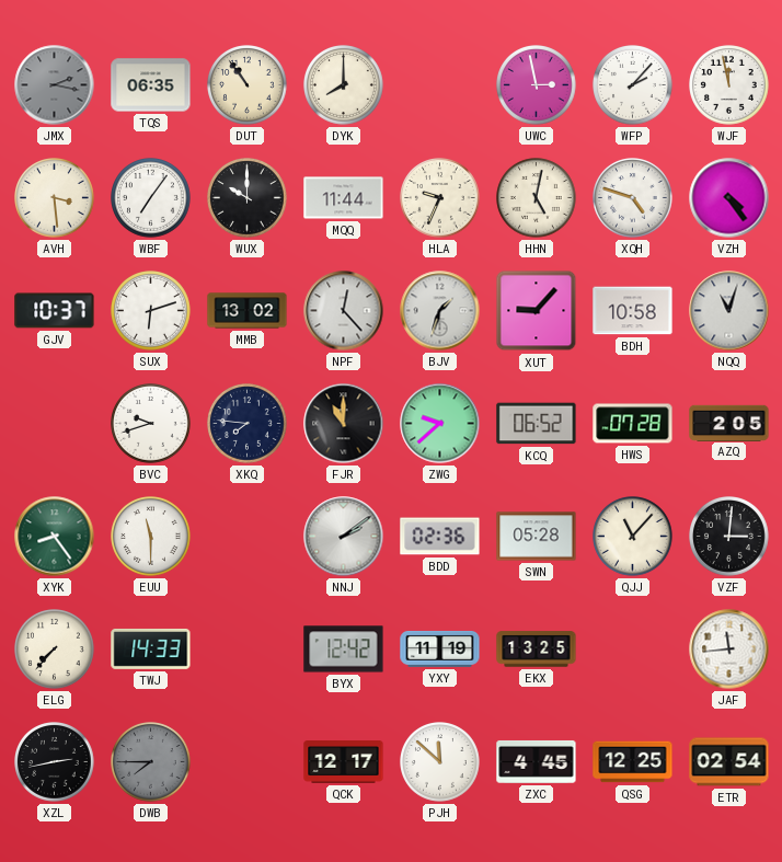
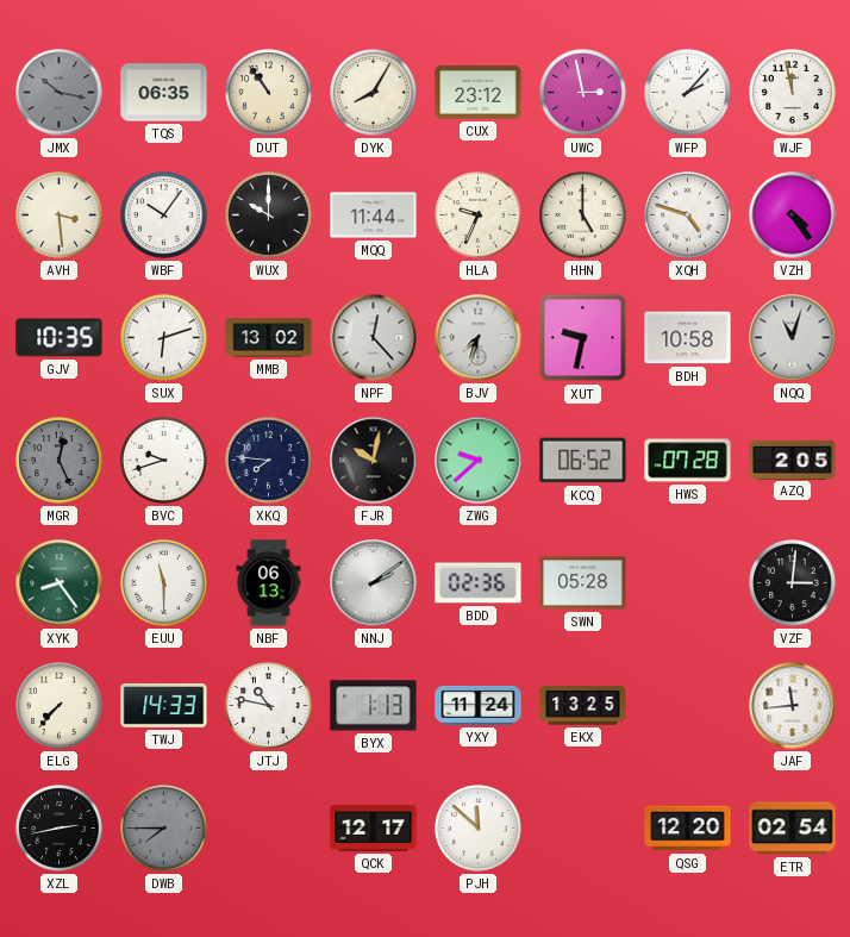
JMX: 2:17 -> 10:17 (60, 93)
DYK: 8:00 -> 8:05 (374, 93)
CUX: none -> 23:12 (479, 93)
WBF: 7:06 -> 10:06 (164, 215)
HHN: 5:02 -> 5:00 (583, 215)
GJV: 10:37 -> 10:35 (60, 338)
BJV: 1:33 -> 7:33 (479, 338)
XUT: 9:07 -> 9:32 (583, 338)
MGR: none -> 12:26 (60, 461)
FJR: 11:00 -> 10:02 (374, 461)
NBF: none -> 06:13 (269, 583)
QJJ: 11:07 -> none (633, 537)
JTJ: none -> 10:47 (269, 706)
BYX: 12:42 -> 1:13 (374, 706)
YXY: 11:19 -> 11:24 (479, 705)
ZXC: 4:45 -> none (537, 761)
QSG: 12:25 -> 12:20 (688, 829)
